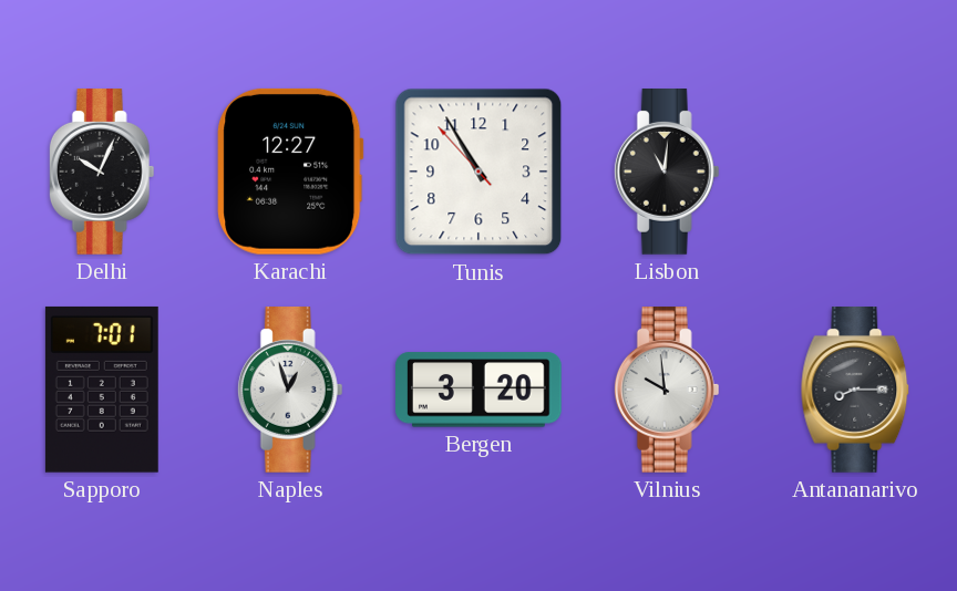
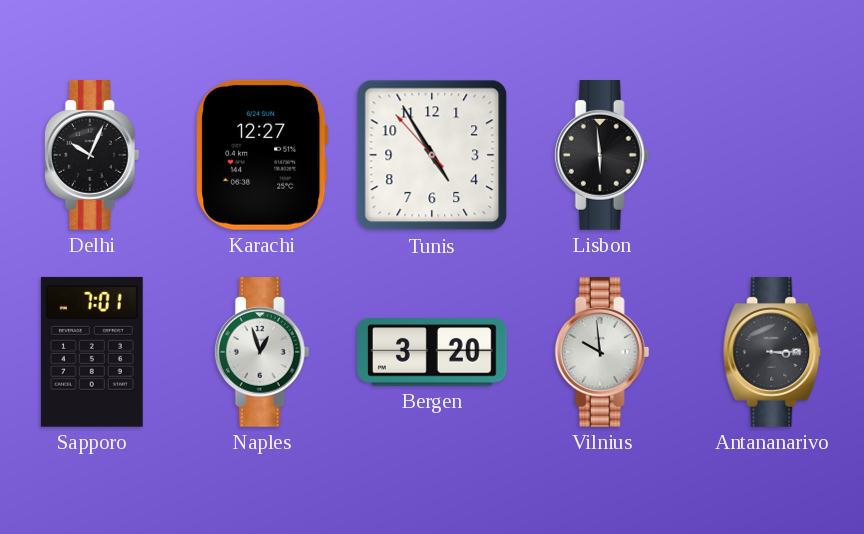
Tunis: 10:54 -> 4:54 (432, 155)
Lisbon: 11:01 -> 5:59 (602, 156)
Antananarivo: 8:15 -> 3:15 (772, 353)
